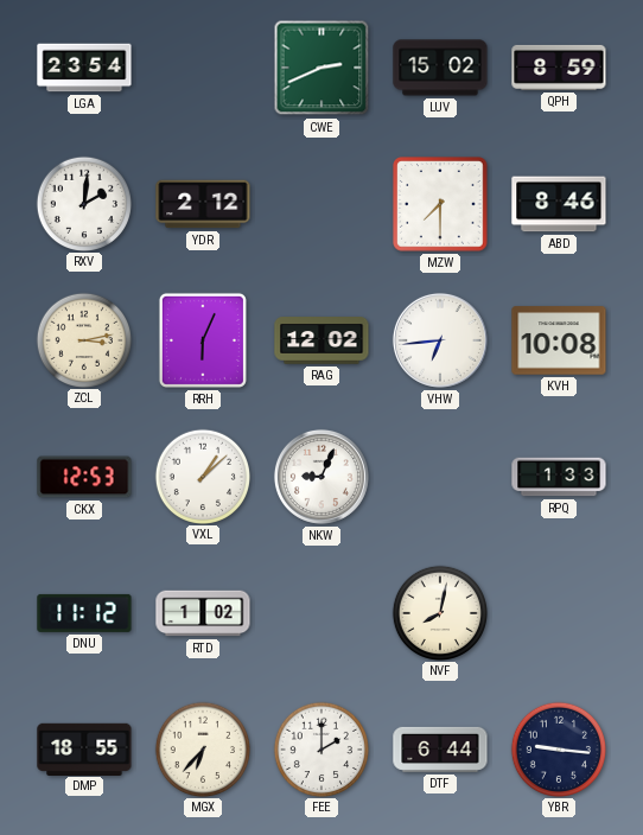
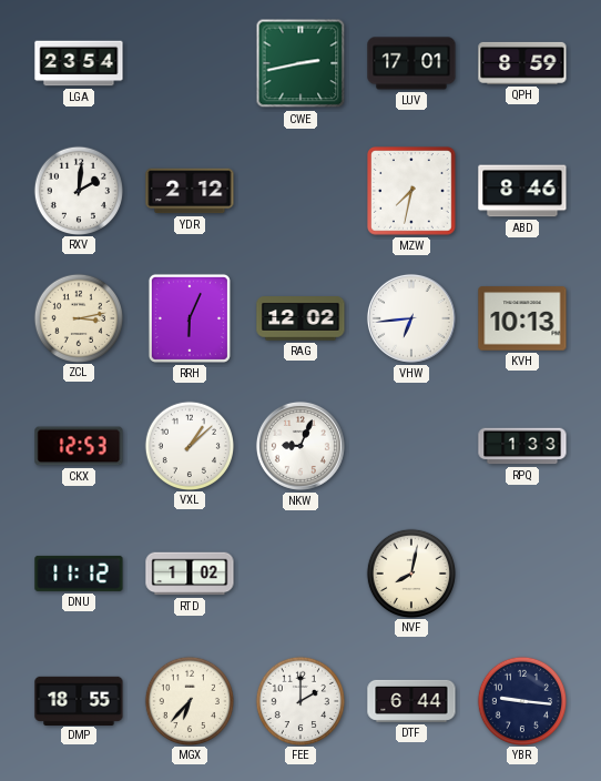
CWE: 2:41 -> 2:43 (300, 63)
LUV: 15:02 -> 17:01 (411, 63)
MZW: 7:30 -> 7:32 (411, 191)
KVH: 10:08 -> 10:13 (522, 318)
